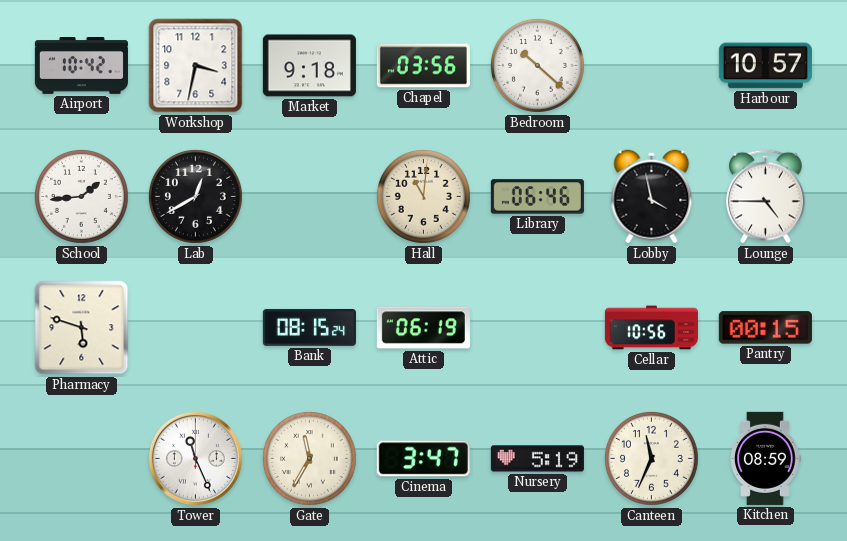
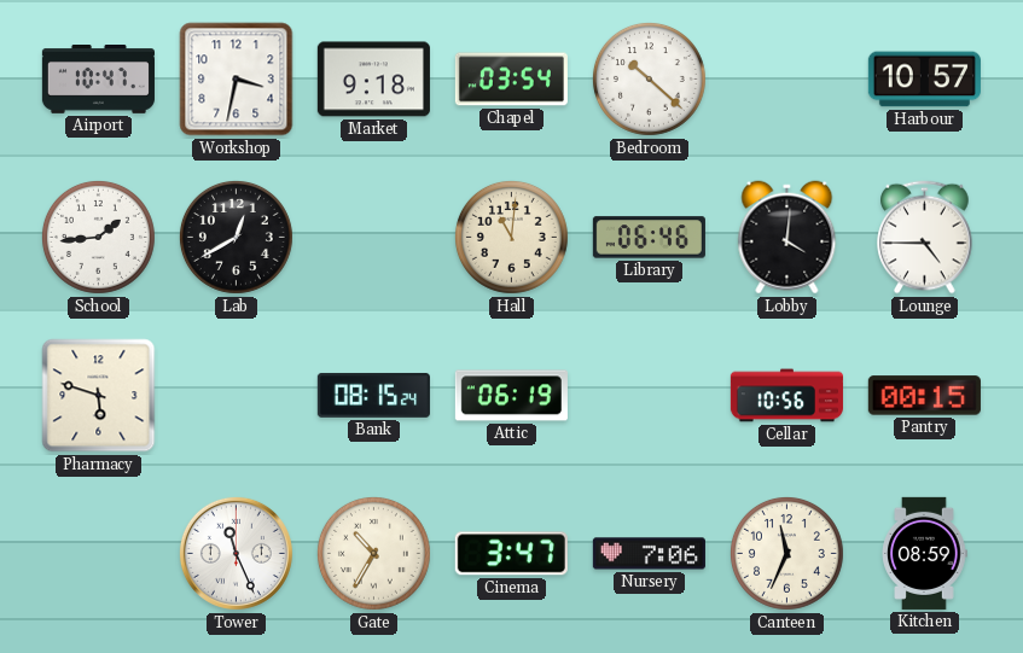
Airport: 10:42 -> 10:47 (98, 80)
Chapel: 03:56 -> 03:54 (511, 80)
Lobby: 3:58 -> 4:01 (787, 238)
Gate: 11:35 -> 10:35 (373, 553)
Nursery: 5:19 -> 7:06 (649, 554)
